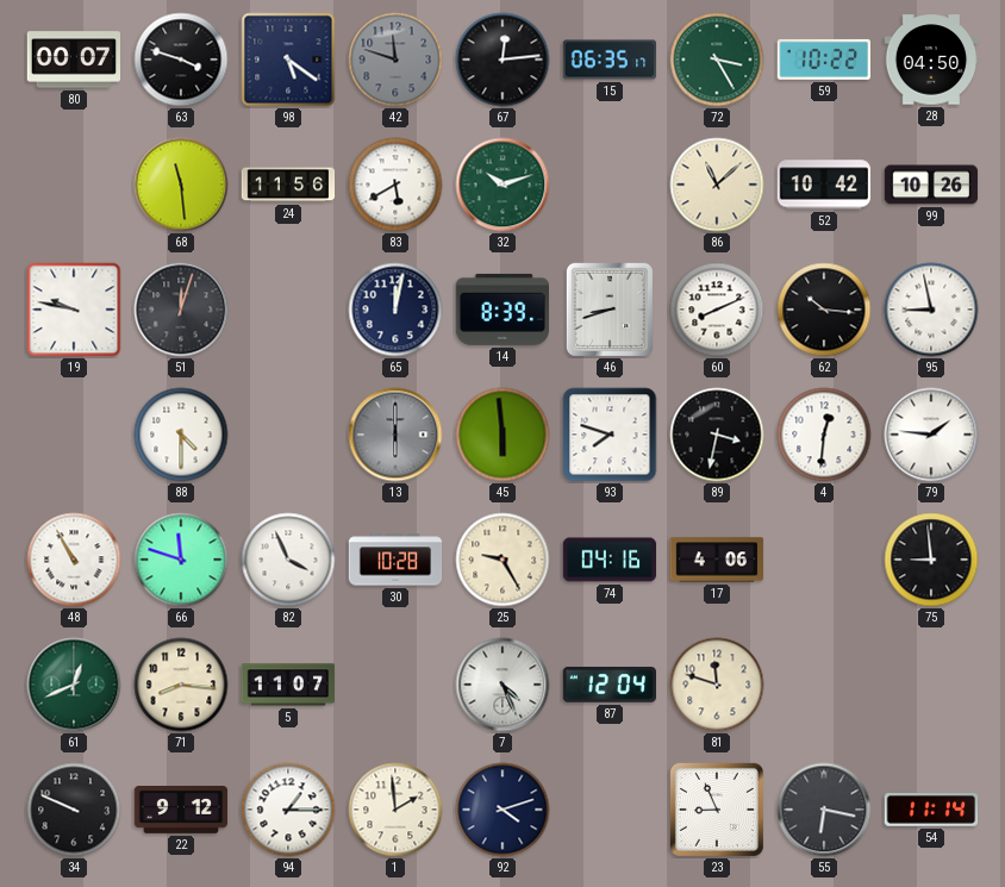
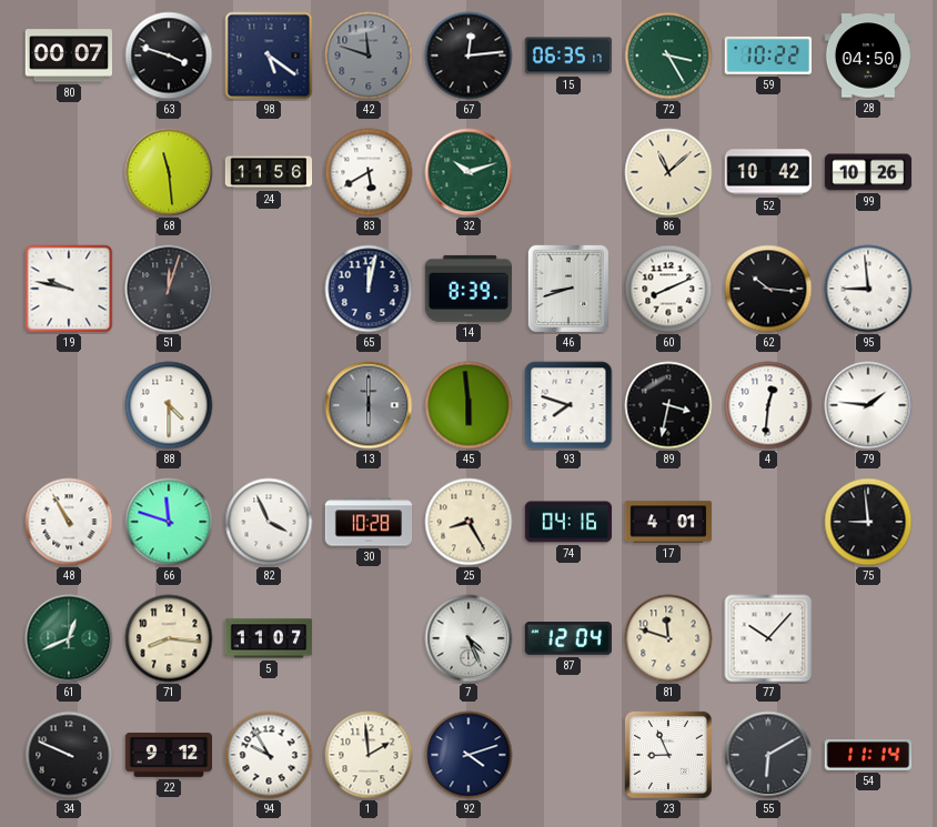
95: 8:58 -> 8:59 (868, 289)
25: 9:25 -> 8:25 (468, 522)
17: 4:06 -> 4:01 (668, 522)
77: none -> 10:07 (768, 638)
94: 1:15 -> 9:55 (269, 755)
55: 6:17 -> 6:10 (768, 755)
